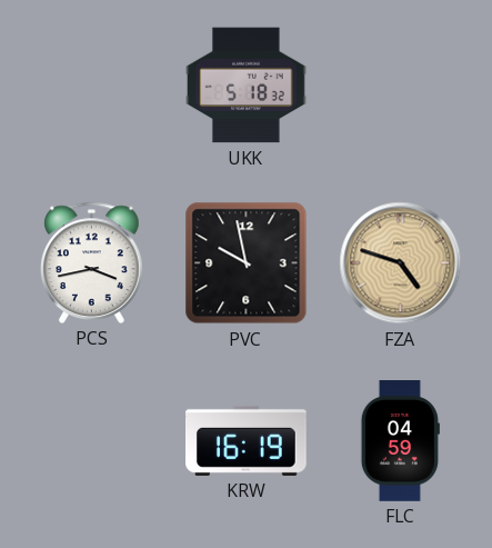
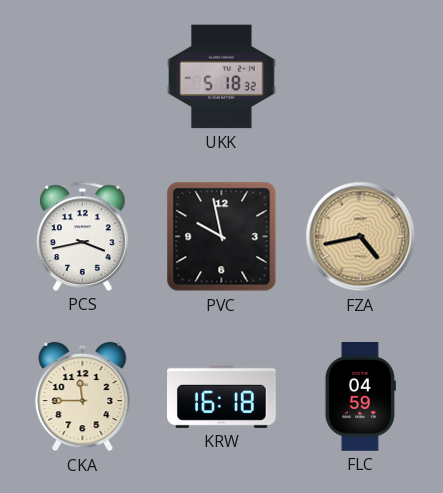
FZA: 4:48 -> 4:43 (361, 237)
CKA: none -> 11:45 (83, 397)
KRW: 16:19 -> 16:18 (222, 396)
